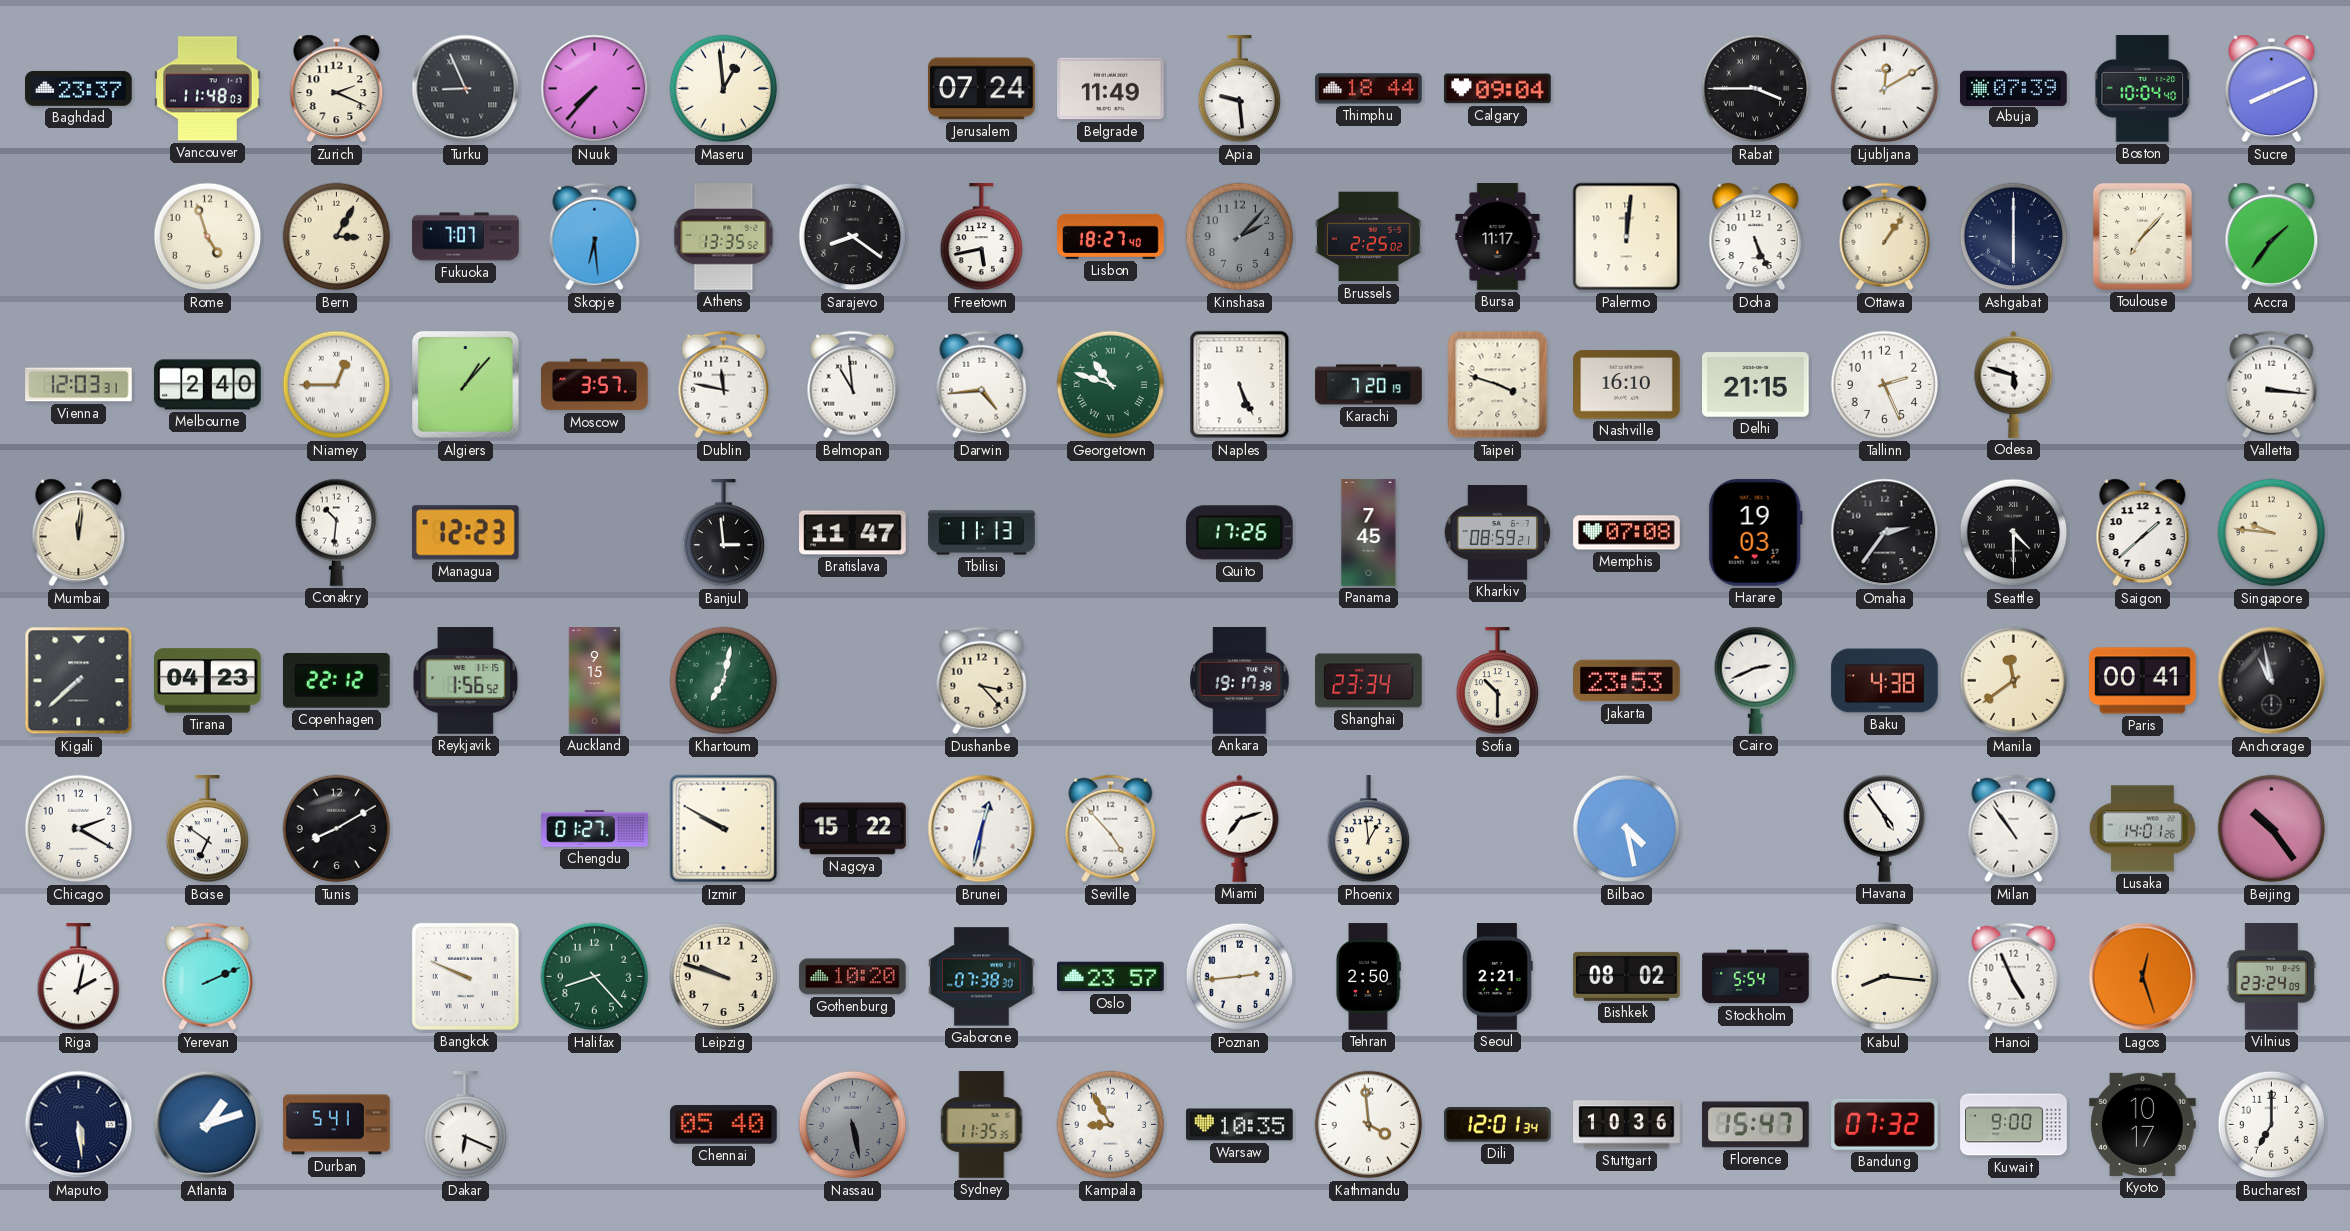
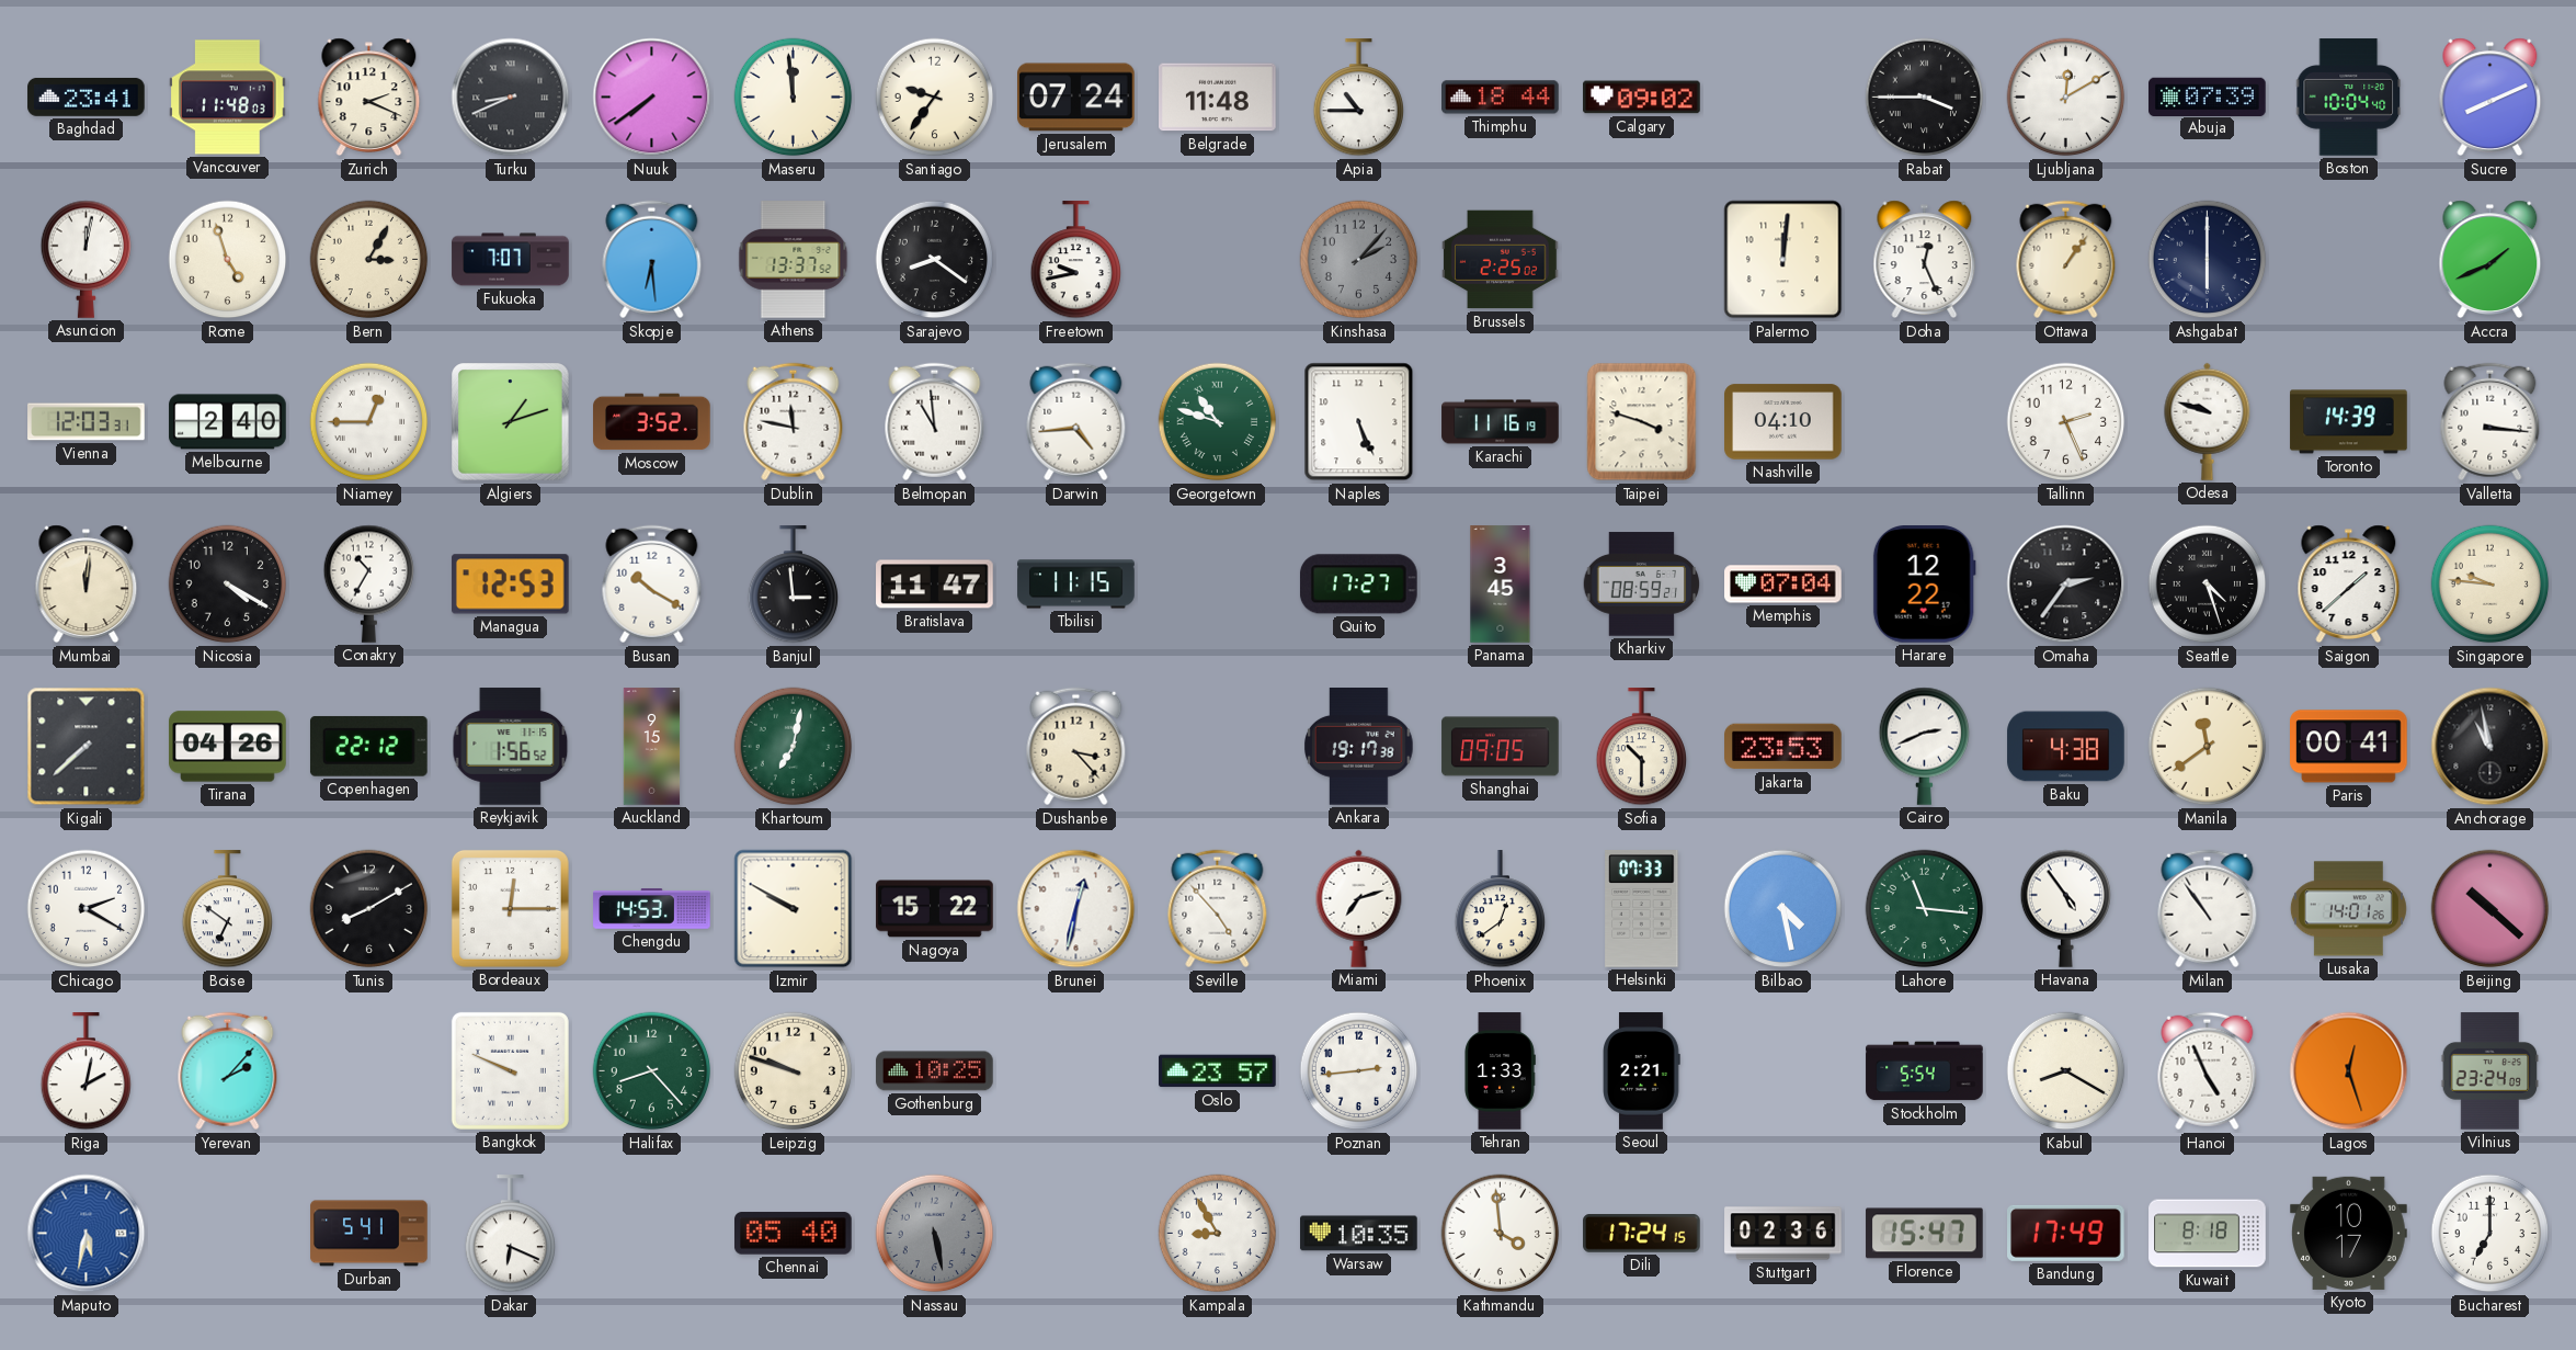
Baghdad: 23:37 -> 23:41 (87, 97)
Turku: 8:56 -> 8:41 (511, 98)
Nuuk: 7:37 -> 7:39 (652, 98)
Maseru: 12:59 -> 11:59 (794, 98)
Santiago: none -> 9:36 (935, 98)
Belgrade: 11:49 -> 11:48 (1218, 98)
Apia: 9:29 -> 10:45 (1359, 98)
Calgary: 09:04 -> 09:02 (1642, 98)
Asuncion: none -> 12:02 (87, 259)
Athens: 13:35 -> 13:37 (794, 260)
Freetown: 5:43 -> 9:43 (1076, 260)
Lisbon: 18:27 -> none (1111, 236)
Bursa: 11:17 -> none (1498, 237)
Doha: 5:26 -> 12:26 (1925, 260)
Toulouse: 7:07 -> none (2143, 237)
Accra: 1:36 -> 1:41 (2490, 260)
Algiers: 1:07 -> 1:12 (511, 422)
Moscow: 3:57 -> 3:52 (652, 422)
Karachi: 7:20 -> 11:16 (1501, 422)
Nashville: 16:10 -> 04:10 (1783, 422)
Delhi: 21:15 -> none (1756, 385)
Odesa: 5:48 -> 9:48 (2208, 421)
Toronto: none -> 14:39 (2349, 422)
Nicosia: none -> 4:20 (228, 585)
Conakry: 10:31 -> 10:35 (369, 583)
Managua: 12:23 -> 12:53 (510, 585)
Busan: none -> 10:20 (652, 585)
Tbilisi: 11:13 -> 11:15 (1076, 585)
Quito: 17:26 -> 17:27 (1358, 585)
Panama: 7:45 -> 3:45 (1501, 585)
Memphis: 07:08 -> 07:04 (1783, 585)
Harare: 19:03 -> 12:22 (1924, 585)
Seattle: 4:30 -> 4:27 (2208, 585)
Tirana: 04:23 -> 04:26 (228, 747)
Shanghai: 23:34 -> 09:05 (1501, 747)
Bordeaux: none -> 12:15 (510, 908)
Chengdu: 01:27 -> 14:53 (652, 909)
Phoenix: 12:59 -> 12:39 (1501, 909)
Helsinki: none -> 07:33 (1642, 909)
Lahore: none -> 11:16 (1925, 909)
Beijing: 10:24 -> 10:22 (2490, 909)
Yerevan: 2:11 -> 2:07 (228, 1071)
Gothenburg: 10:20 -> 10:25 (935, 1071)
Gaborone: 07:38 -> none (982, 977)
Tehran: 2:50 -> 1:33 (1500, 1071)
Bishkek: 08:02 -> none (1627, 976)
Kabul: 8:16 -> 8:20 (2066, 1071)
Maputo: 5:29 -> 5:32 (87, 1234)
Maputo dial: navy -> blue (87, 1234)
Atlanta: 1:12 -> none (208, 1125)
Sydney: 11:35 -> none (982, 1125)
Dili: 12:01 -> 17:24 (1642, 1234)
Stuttgart: 10:36 -> 02:36 (1783, 1234)
Bandung: 07:32 -> 17:49 (2066, 1233)
Kuwait: 9:00 -> 8:18 (2208, 1234)
